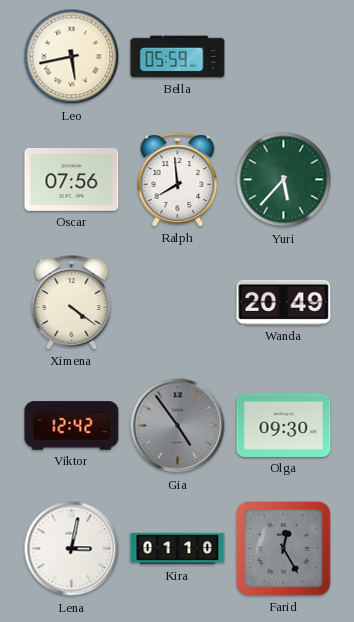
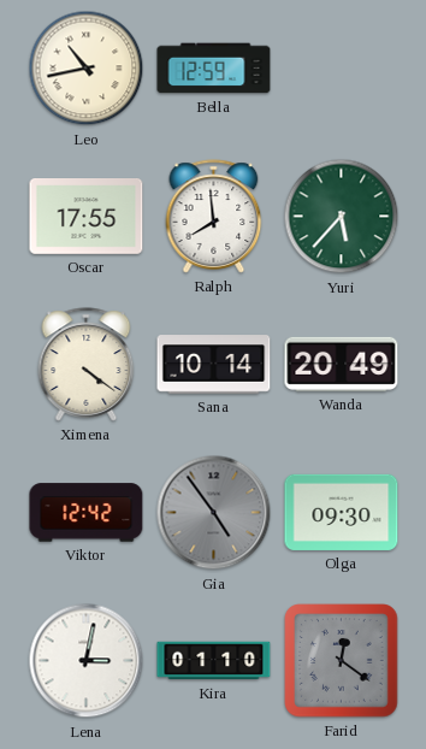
Leo: 5:43 -> 10:43 (87, 69)
Bella: 05:59 -> 12:59 (214, 69)
Oscar: 07:56 -> 17:55 (87, 217)
Sana: none -> 10:14 (214, 365)
Farid: 12:25 -> 12:21 (342, 661)
